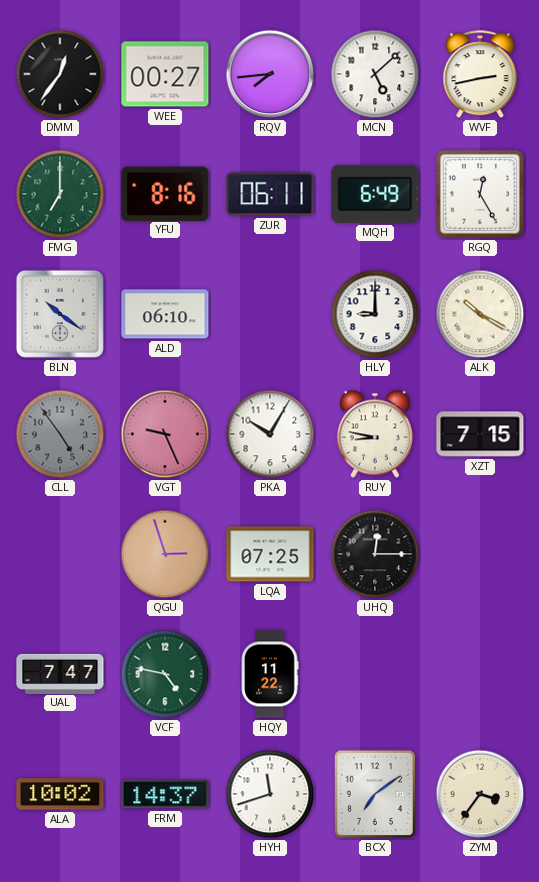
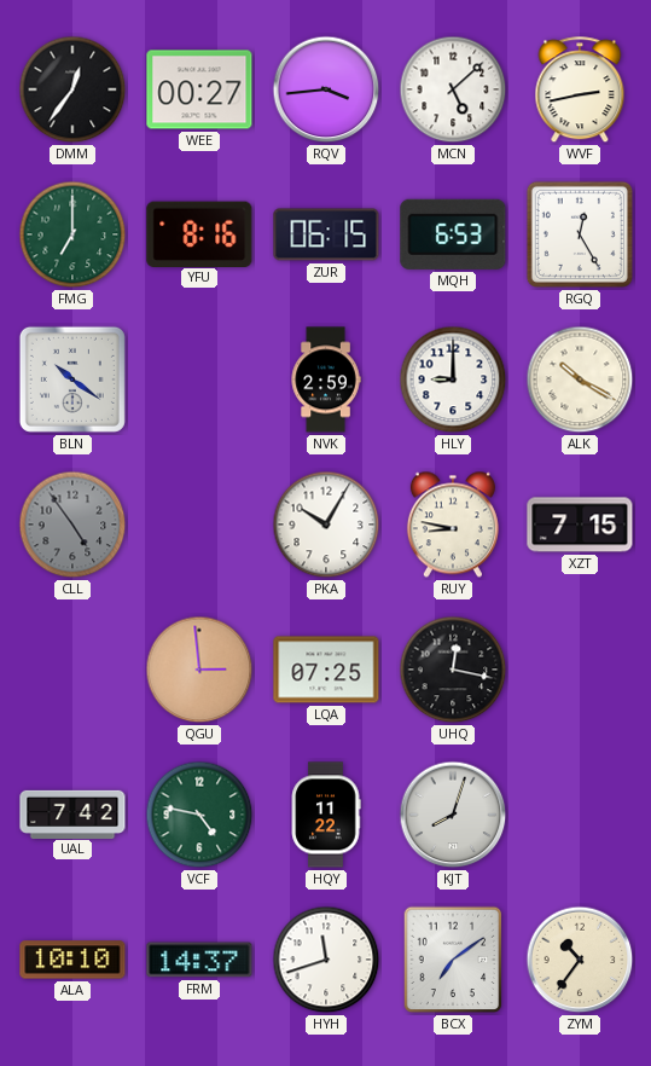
RQV: 7:44 -> 3:44 (326, 89)
ZUR: 06:11 -> 06:15 (326, 234)
MQH: 6:49 -> 6:53 (453, 234)
ALD: 06:10 -> none (165, 314)
NVK: none -> 2:59 (326, 380)
VGT: 9:26 -> none (165, 434)
QGU: 2:57 -> 2:59 (199, 670)
UHQ: 12:15 -> 12:17 (453, 670)
UAL: 7:47 -> 7:42 (72, 813)
KJT: none -> 8:03 (453, 815)
ALA: 10:02 -> 10:10 (72, 960)
ZYM: 3:36 -> 10:36 (580, 960)
